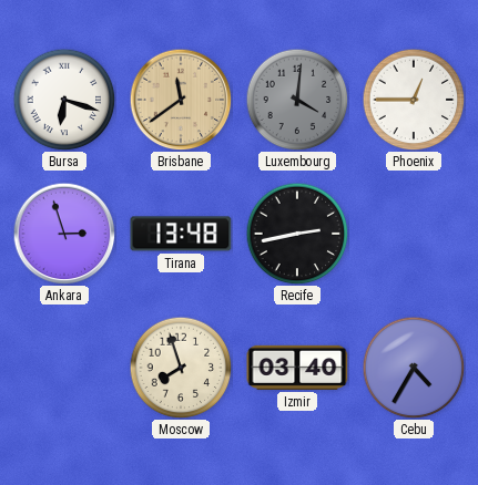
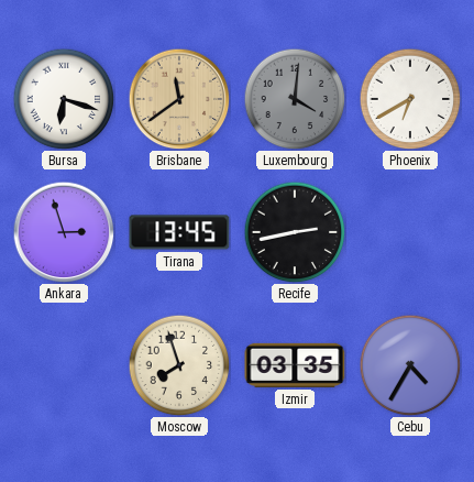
Phoenix: 12:45 -> 6:40 (410, 99)
Tirana: 13:48 -> 13:45 (179, 232)
Izmir: 03:40 -> 03:35 (295, 365)
